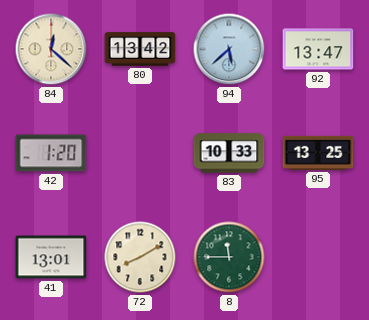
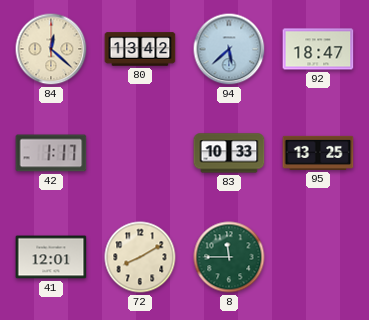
92: 13:47 -> 18:47 (318, 49)
42: 1:20 -> 1:17 (51, 153)
41: 13:01 -> 12:01 (51, 257)
